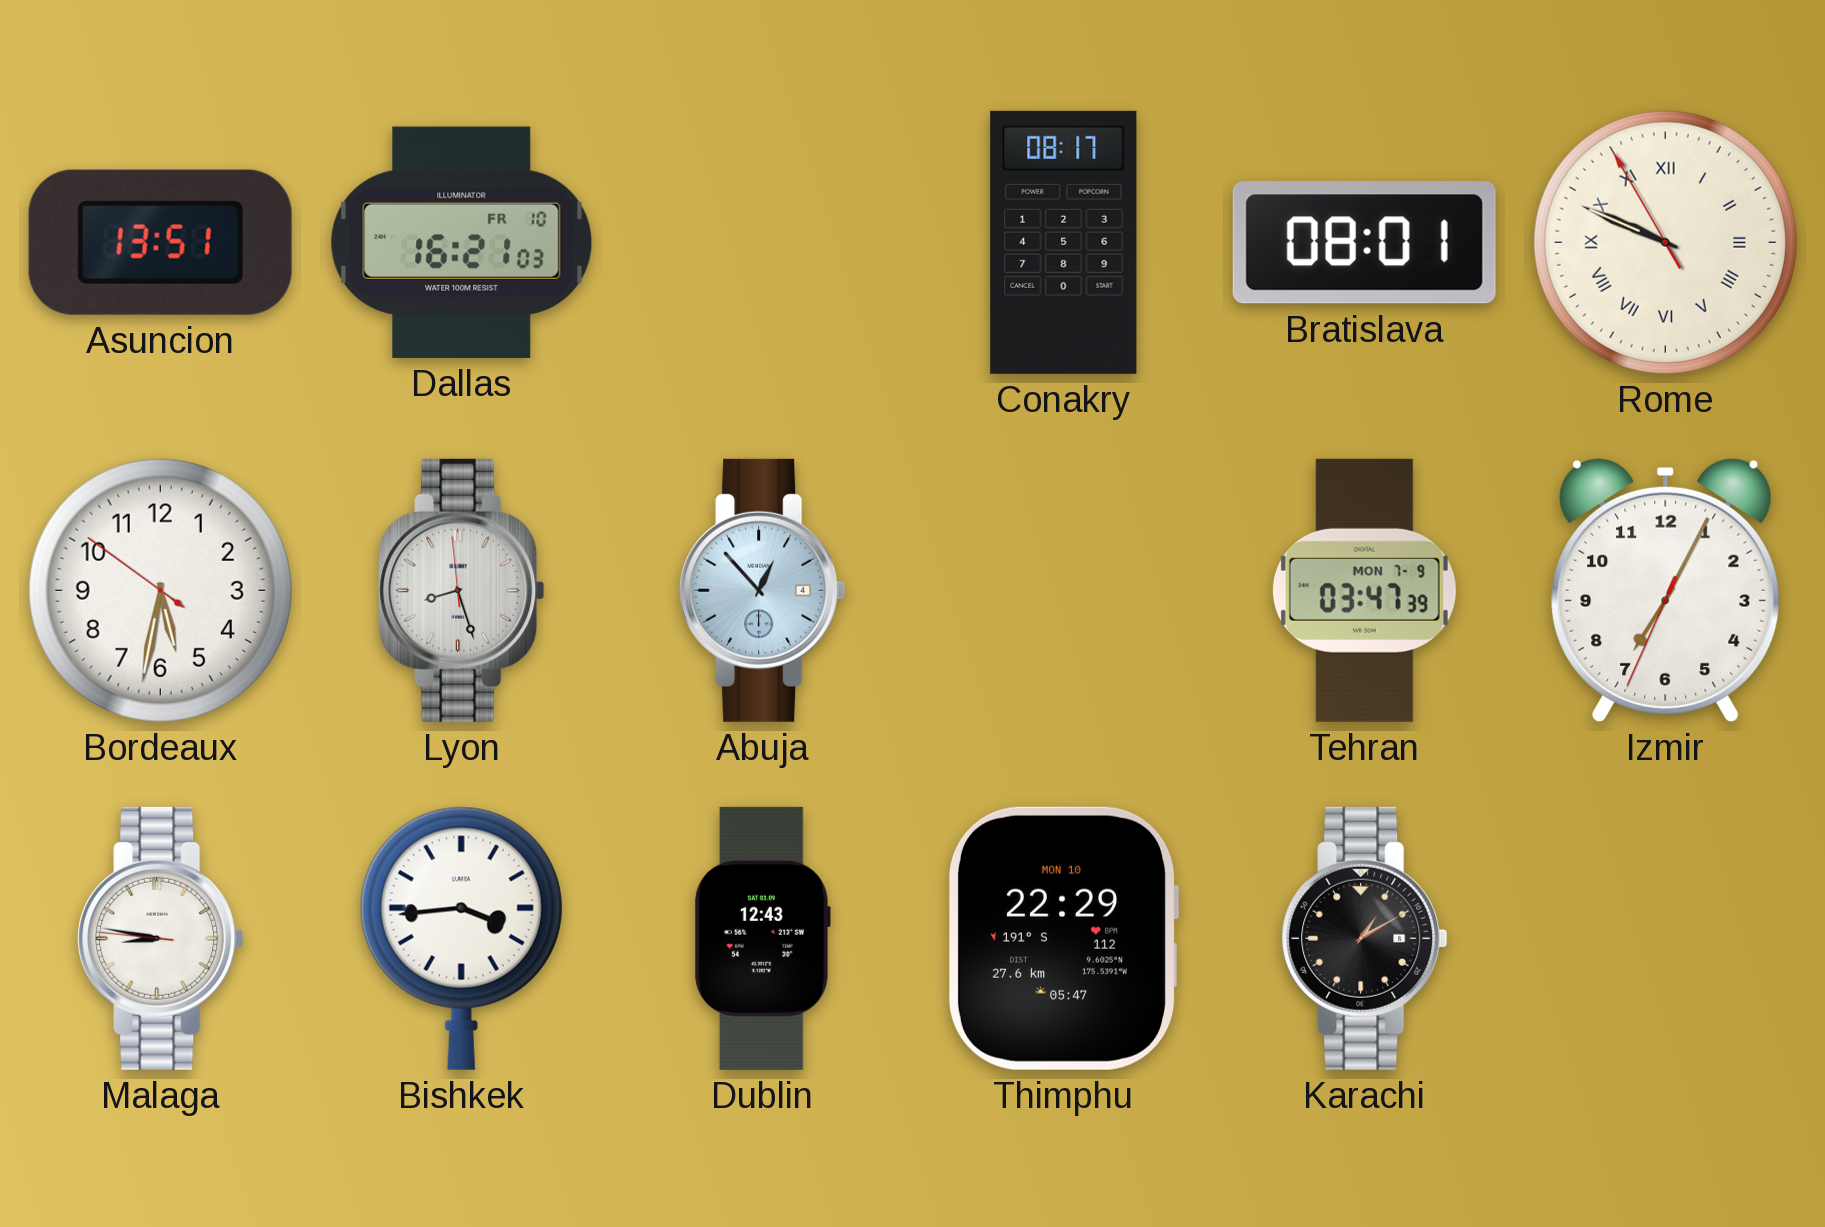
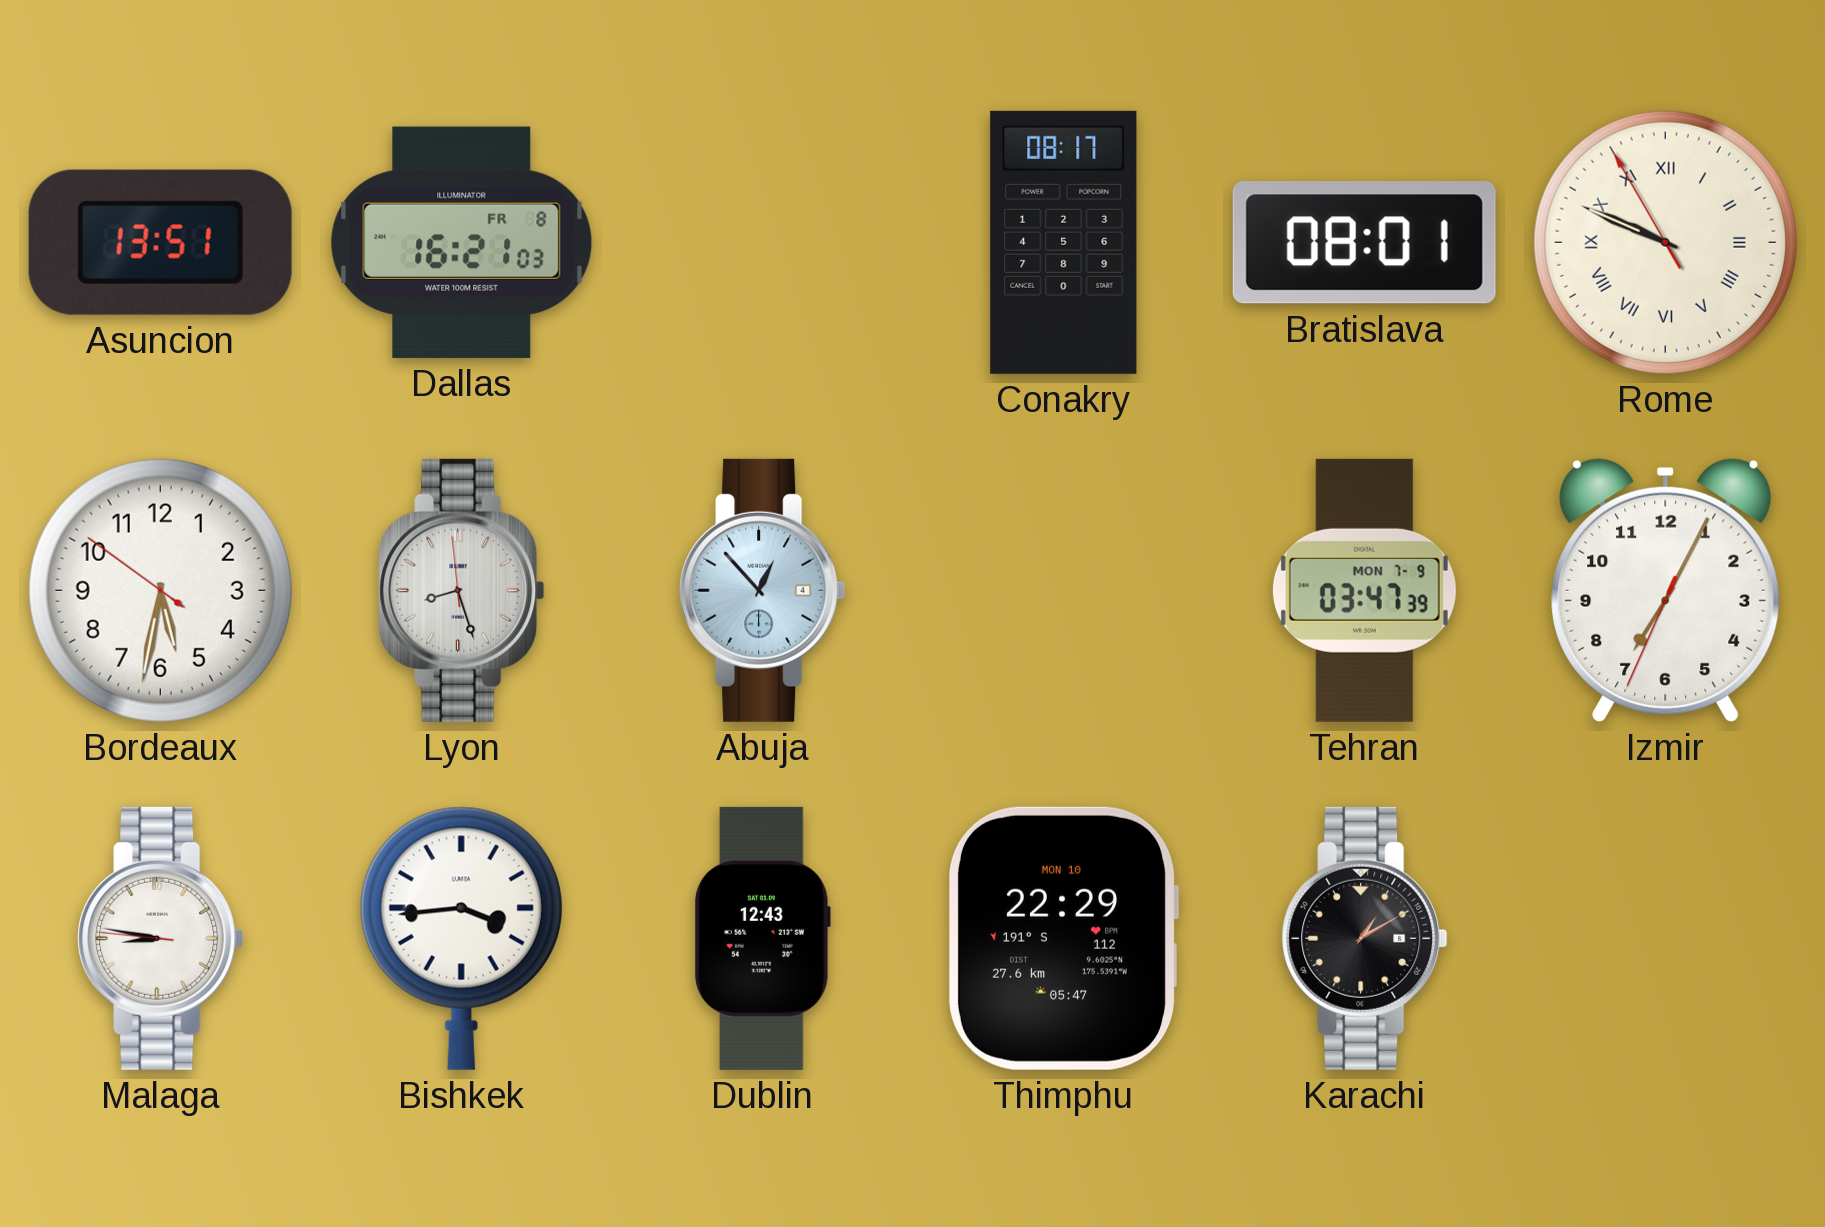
Dallas date: FR 10 -> FR 8 (462, 242)
